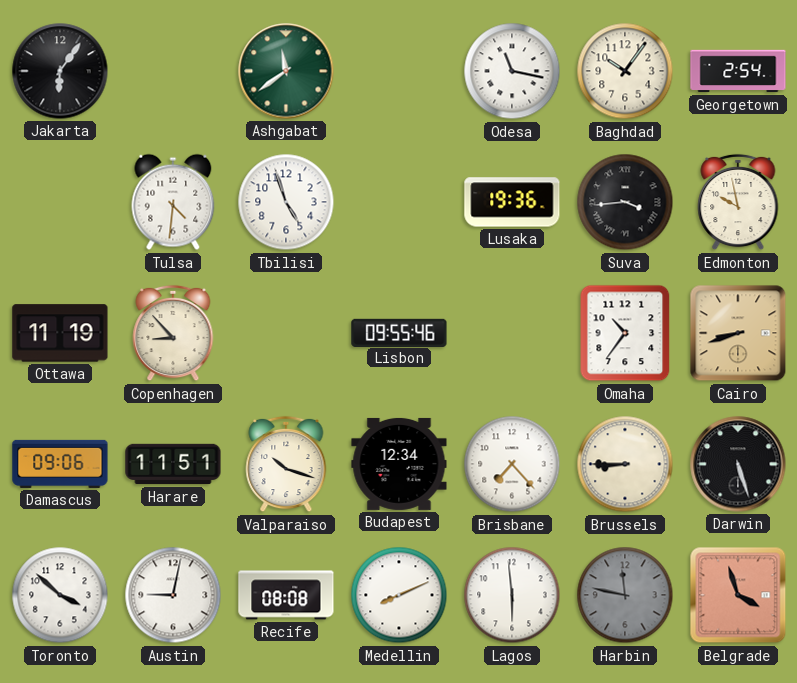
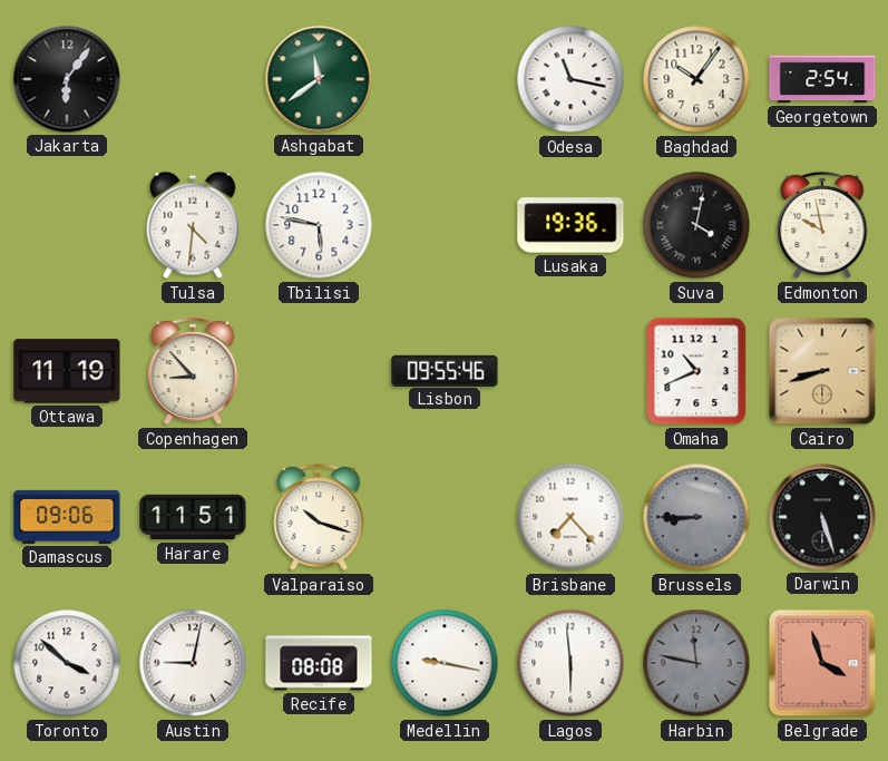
Tbilisi: 4:57 -> 5:47 (319, 225)
Suva: 3:44 -> 4:02 (696, 225)
Omaha: 10:36 -> 10:41 (696, 371)
Budapest: 12:34 -> none (399, 464)
Brussels dial: cream -> grey (696, 517)
Medellin: 8:11 -> 9:17 (445, 663)
